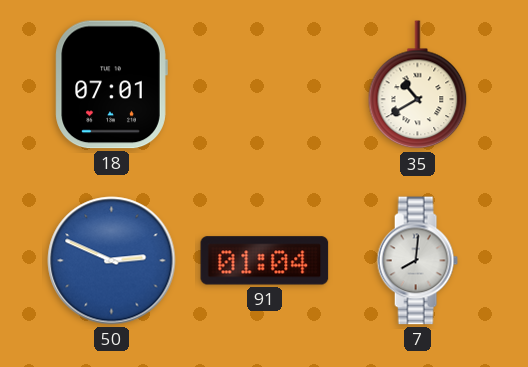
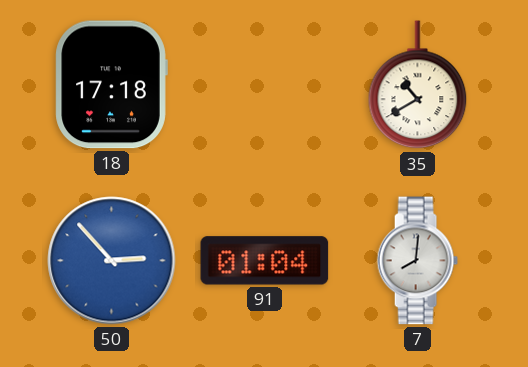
18: 07:01 -> 17:18 (111, 85)
50: 2:49 -> 2:53 (112, 261)
